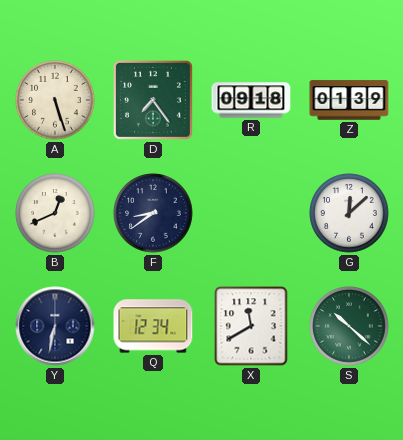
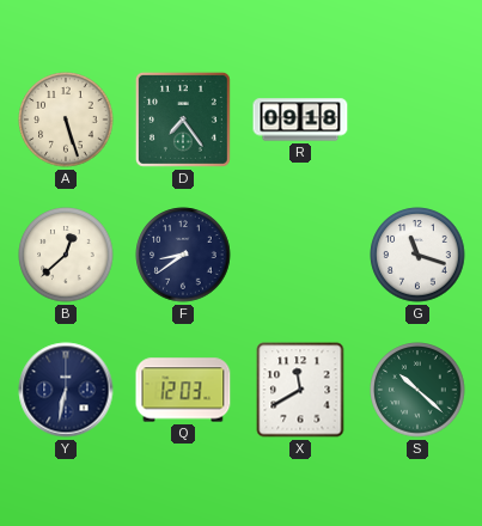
Z: 01:39 -> none (349, 100)
B: 12:41 -> 12:38 (66, 255)
G: 12:08 -> 11:18 (417, 255)
Q: 12:34 -> 12:03 (183, 390)
